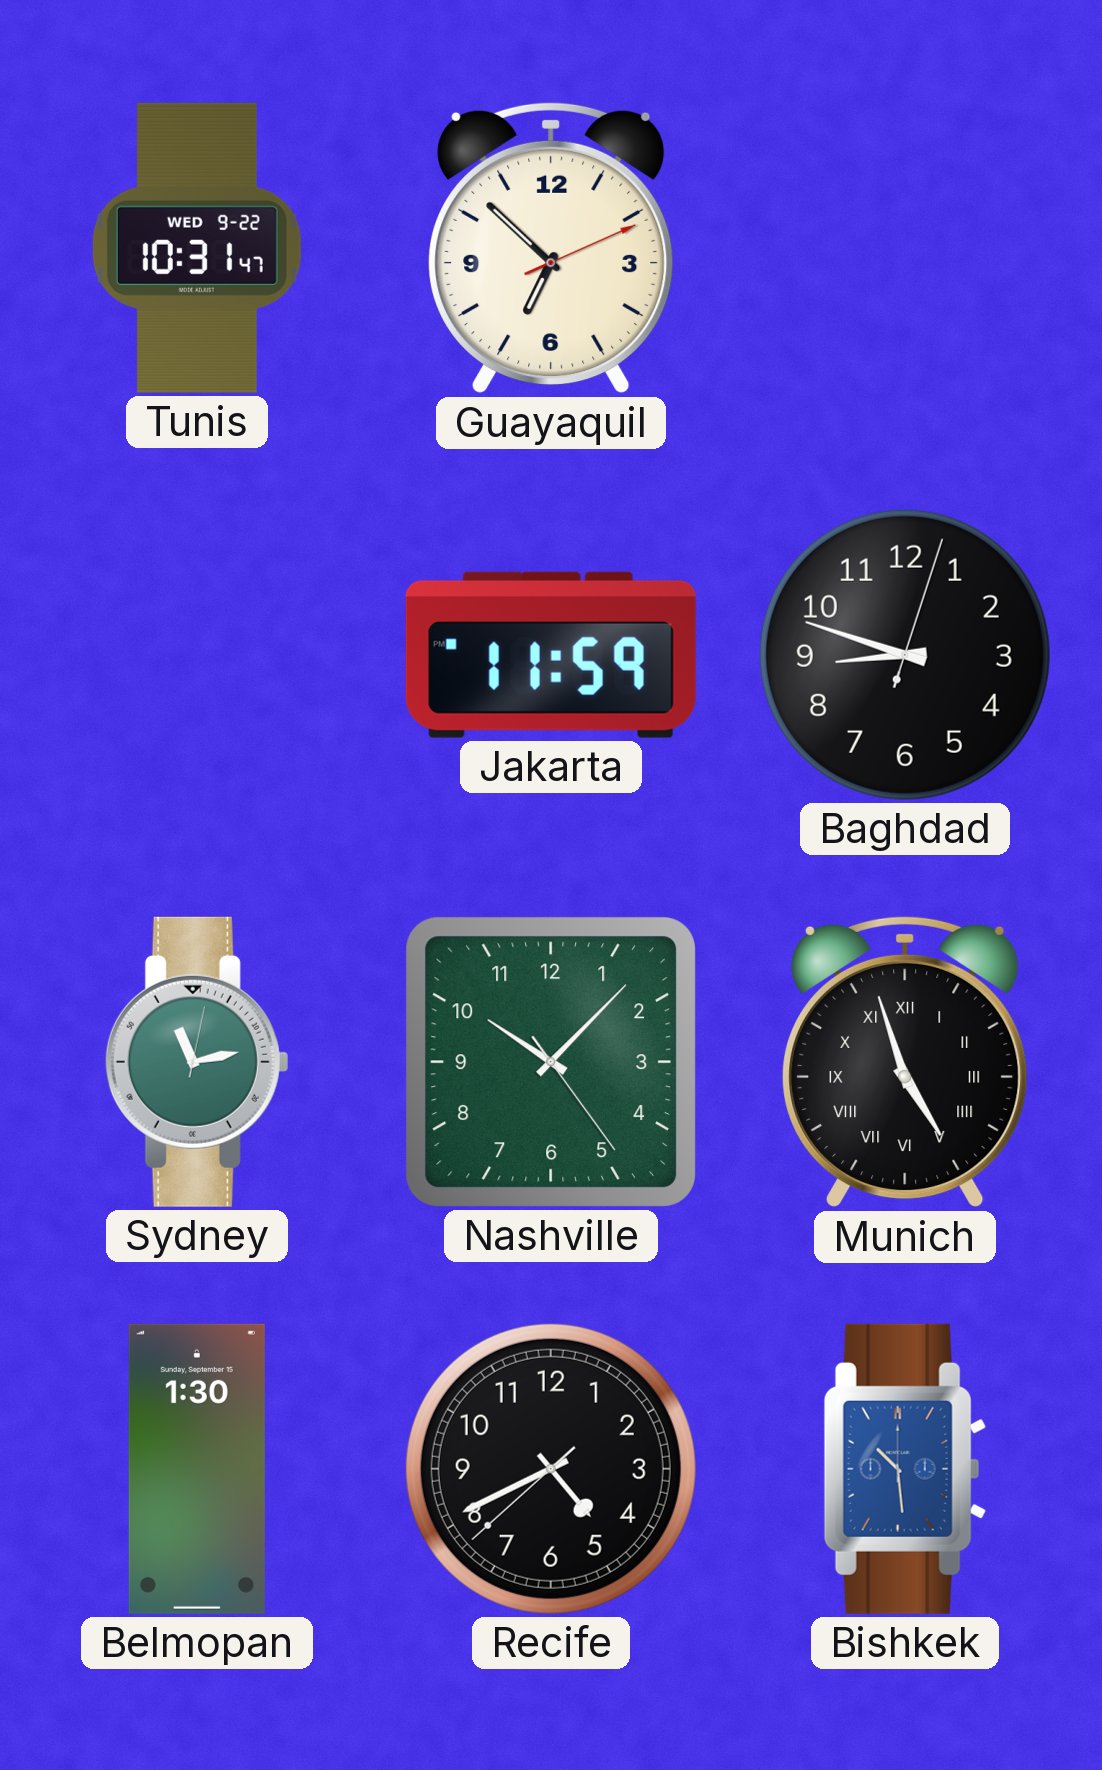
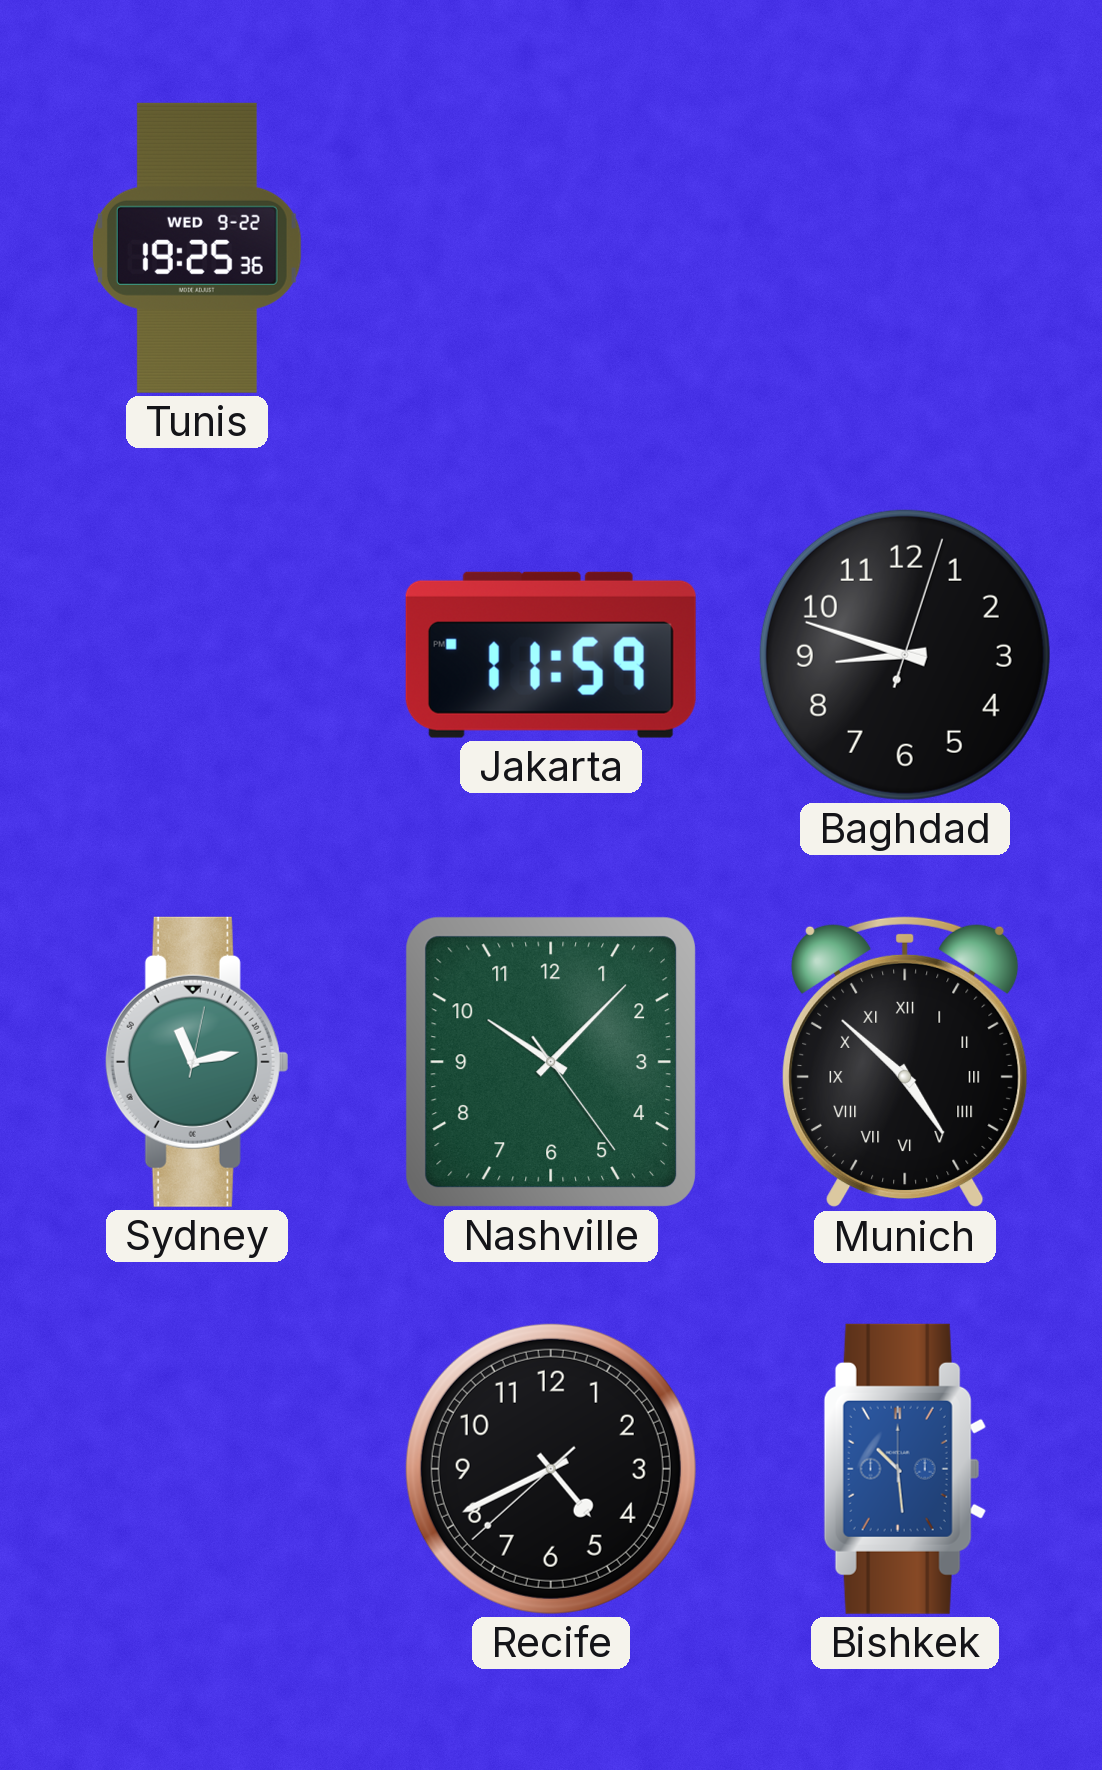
Tunis: 10:31 -> 19:25 (197, 248)
Guayaquil: 6:52 -> none (551, 248)
Munich: 4:57 -> 4:52 (905, 1062)
Belmopan: 1:30 -> none (197, 1469)
